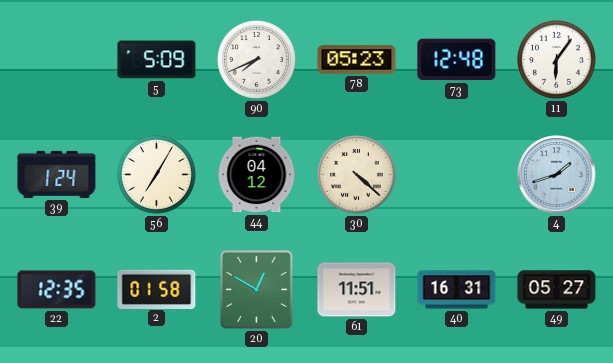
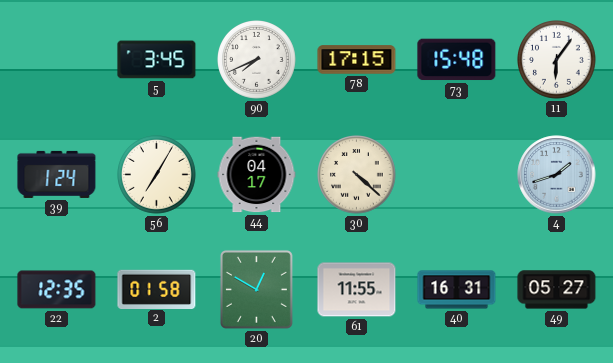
5: 5:09 -> 3:45 (157, 60)
78: 05:23 -> 17:15 (357, 60)
73: 12:48 -> 15:48 (457, 60)
44: 04:12 -> 04:17 (257, 175)
61: 11:51 -> 11:55 (357, 290)
